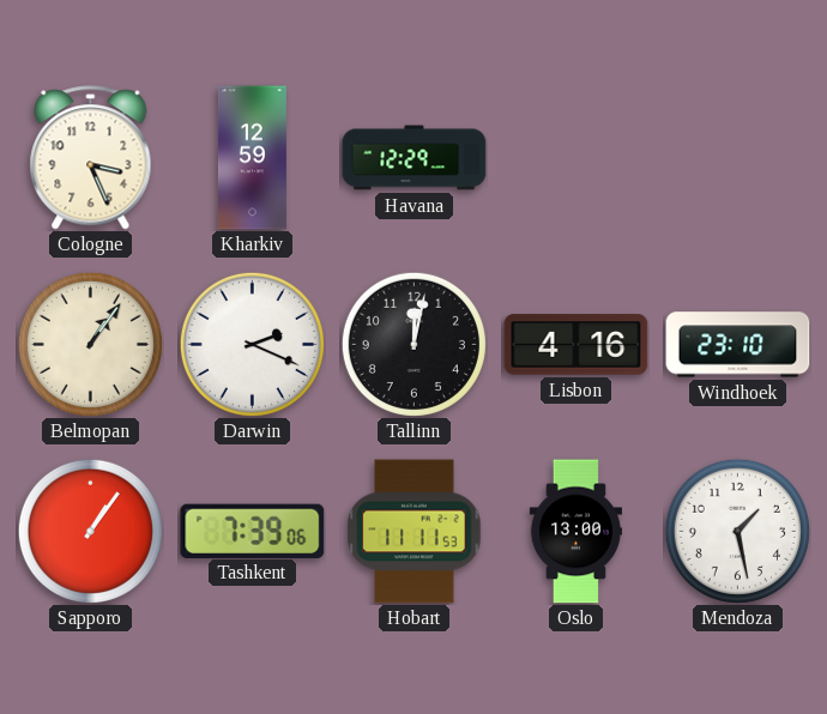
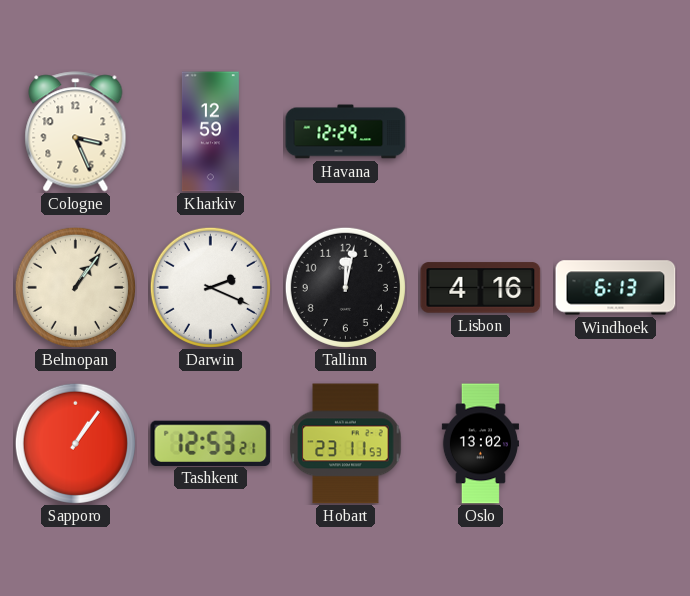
Windhoek: 23:10 -> 6:13 (616, 288)
Tashkent: 7:39 -> 12:53 (211, 443)
Hobart: 11:11 -> 23:11 (346, 444)
Oslo: 13:00 -> 13:02 (480, 444)
Mendoza: 1:28 -> none (737, 531)
